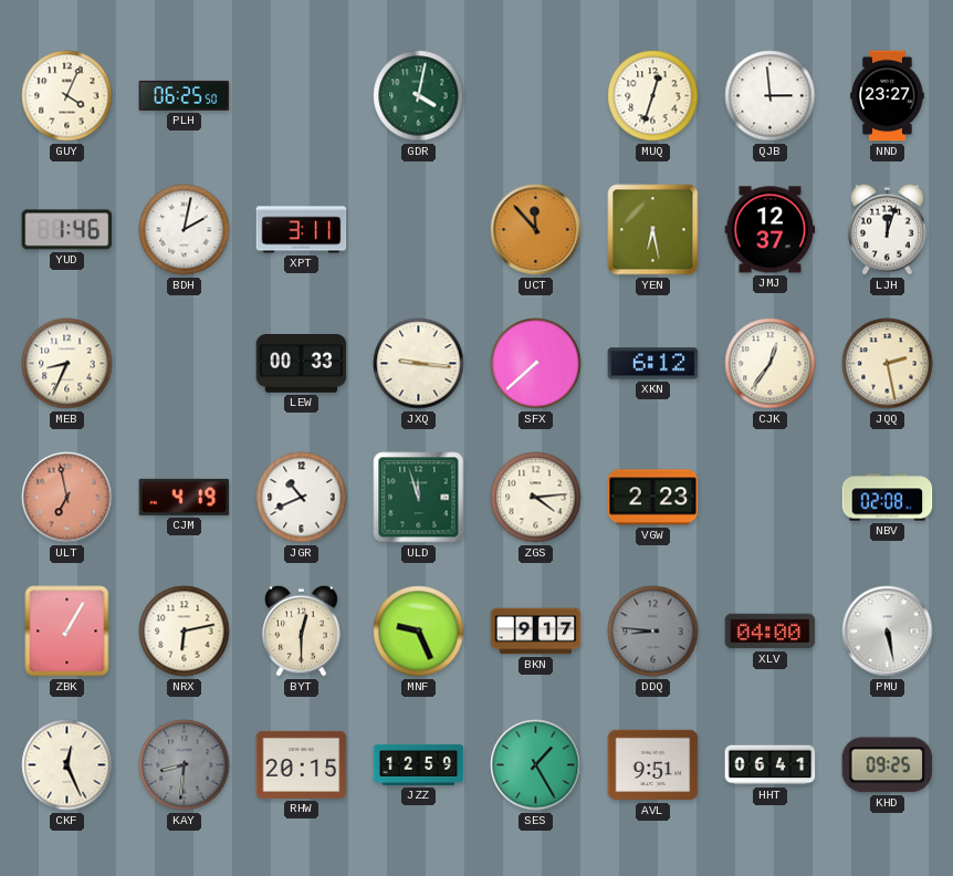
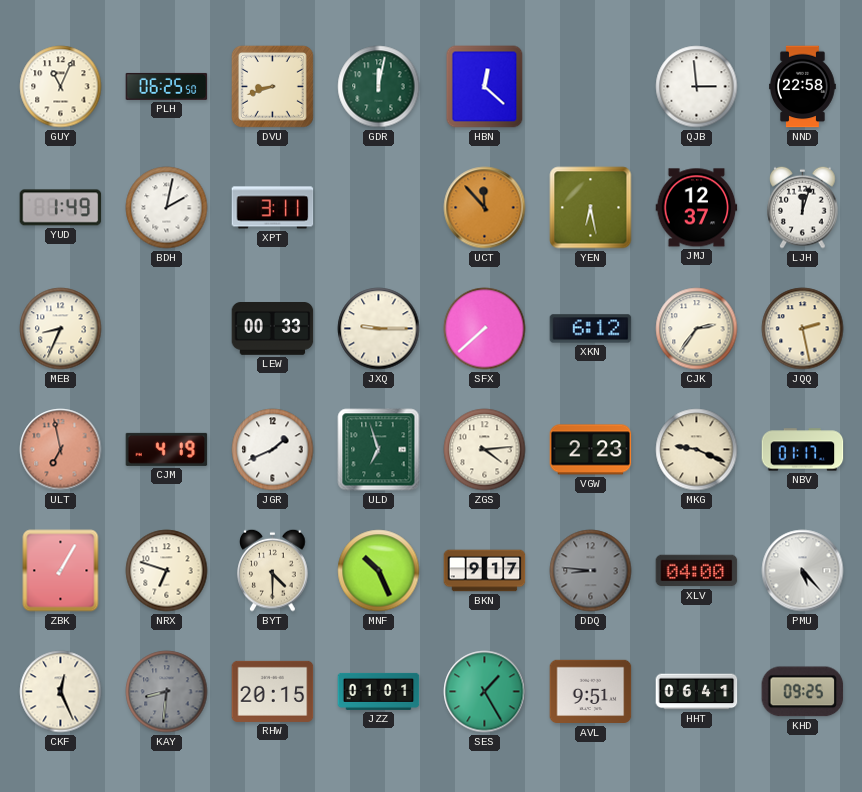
GUY: 4:04 -> 11:04 (61, 87)
DVU: none -> 8:42 (272, 86)
GDR: 4:02 -> 12:02 (379, 87)
HBN: none -> 12:22 (485, 87)
MUQ: 12:33 -> none (653, 96)
NND: 23:27 -> 22:58 (803, 87)
YUD: 1:46 -> 1:49 (61, 208)
JXQ: 9:16 -> 9:15 (379, 329)
CJK: 12:36 -> 2:36 (697, 329)
JGR: 10:41 -> 1:41 (273, 450)
ULD: 11:57 -> 6:57 (379, 450)
MKG: none -> 9:19 (697, 450)
NBV: 02:08 -> 01:17 (803, 450)
NRX: 6:13 -> 6:48 (167, 571)
BYT: 12:30 -> 4:30 (273, 570)
MNF: 9:26 -> 10:26 (379, 571)
PMU: 5:28 -> 5:23 (803, 571)
JZZ: 12:59 -> 01:01 (379, 691)
